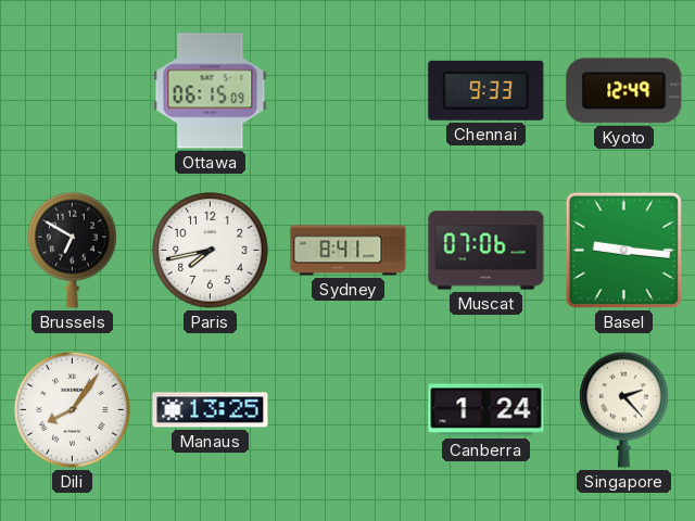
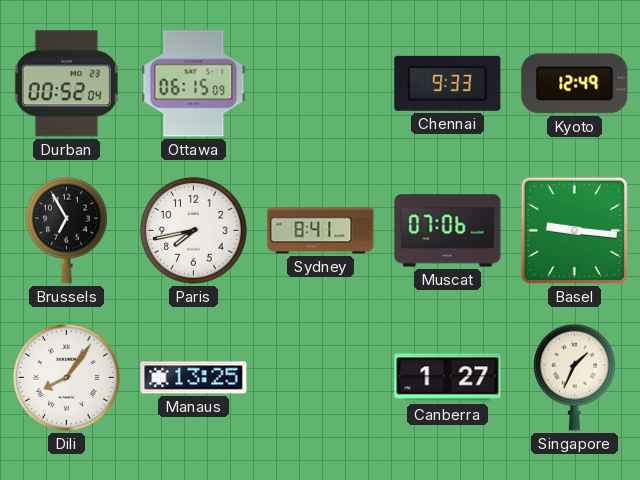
Durban: none -> 00:52 (66, 84)
Brussels: 6:50 -> 6:55 (67, 230)
Canberra: 1:24 -> 1:27 (448, 378)
Singapore: 2:23 -> 1:34 (575, 377)
